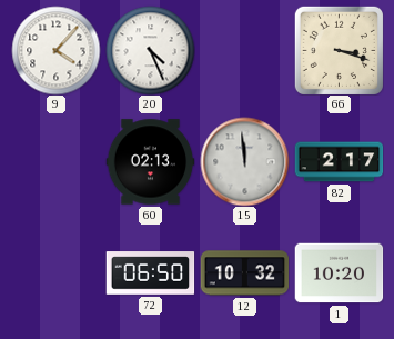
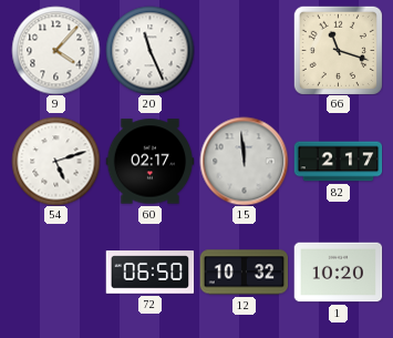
20: 4:26 -> 11:26 (149, 50)
66: 3:18 -> 11:18 (338, 50)
54: none -> 5:12 (55, 161)
60: 02:13 -> 02:17 (149, 162)
